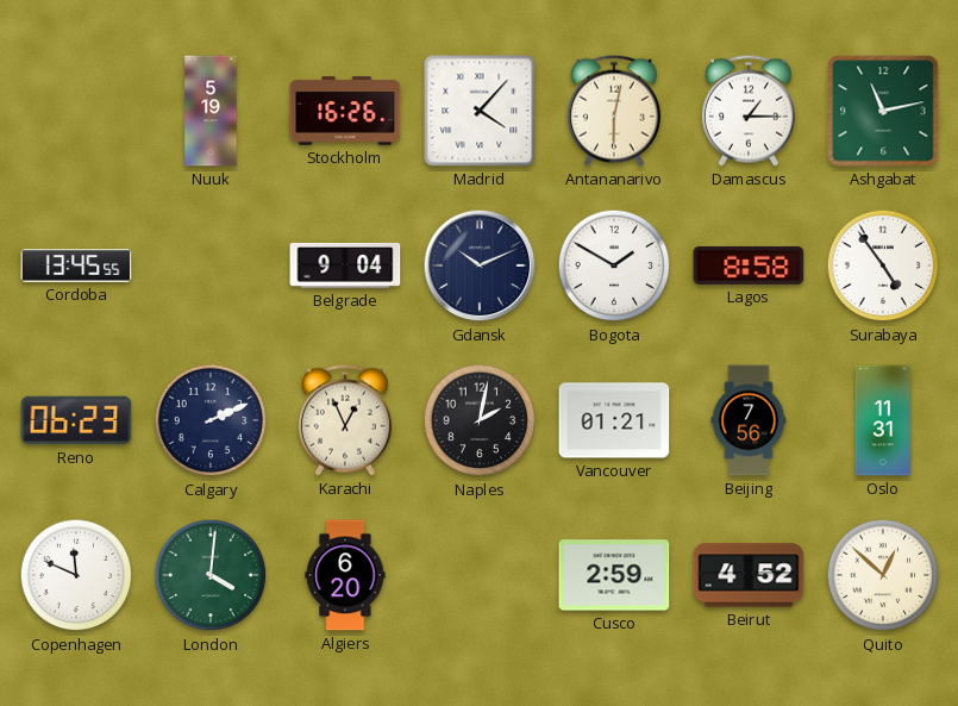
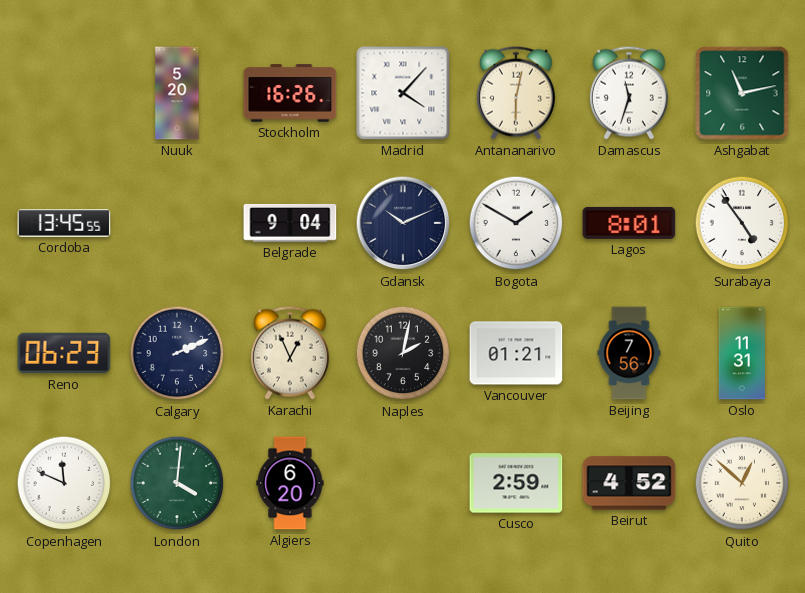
Nuuk: 5:19 -> 5:20 (177, 93)
Damascus: 1:15 -> 11:33 (629, 93)
Lagos: 8:58 -> 8:01 (629, 223)
